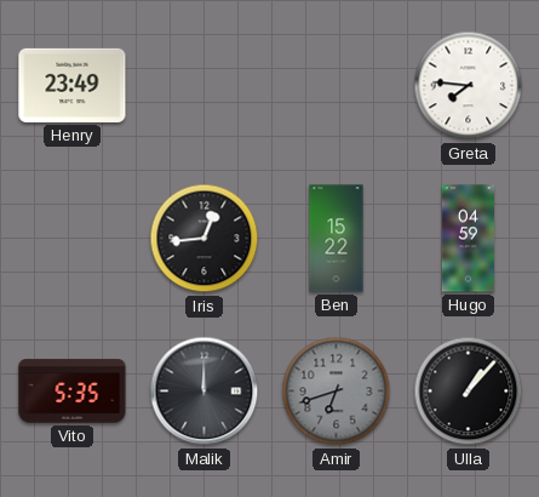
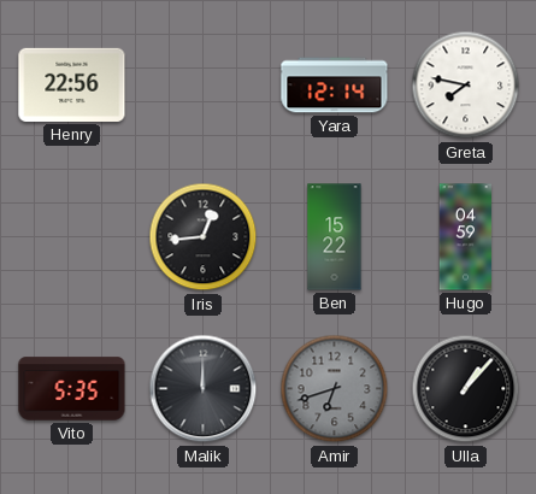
Henry: 23:49 -> 22:56 (72, 84)
Yara: none -> 12:14 (335, 86)
Greta: 7:46 -> 7:47 (466, 86)
